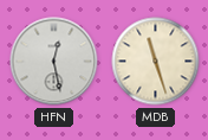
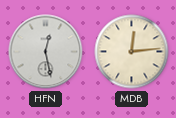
MDB: 11:27 -> 12:14 (132, 52)
